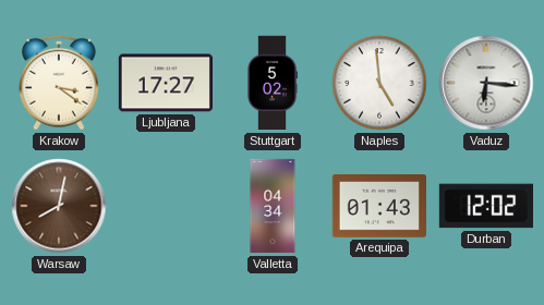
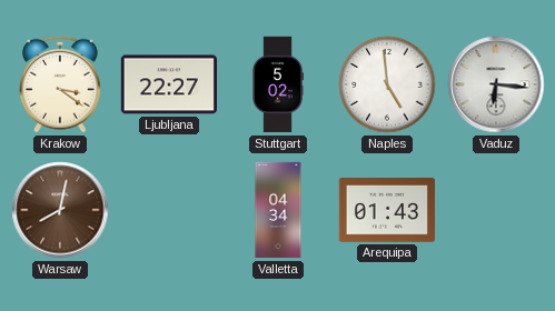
Ljubljana: 17:27 -> 22:27 (168, 84)
Durban: 12:02 -> none (485, 206)
